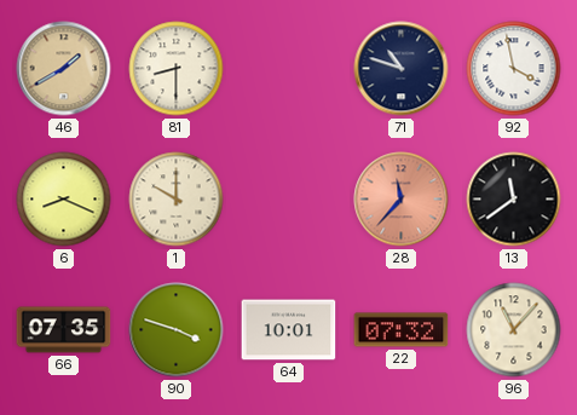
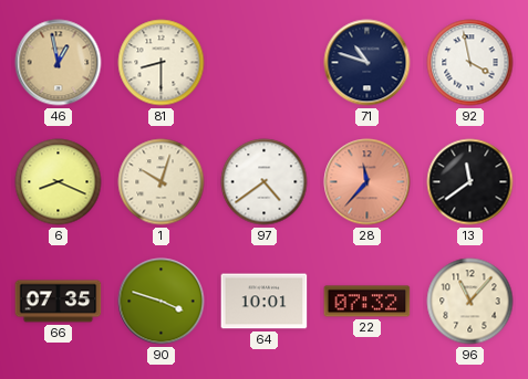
46: 1:40 -> 12:58 (59, 63)
1: 10:00 -> 10:03 (162, 182)
97: none -> 4:39 (265, 182)
